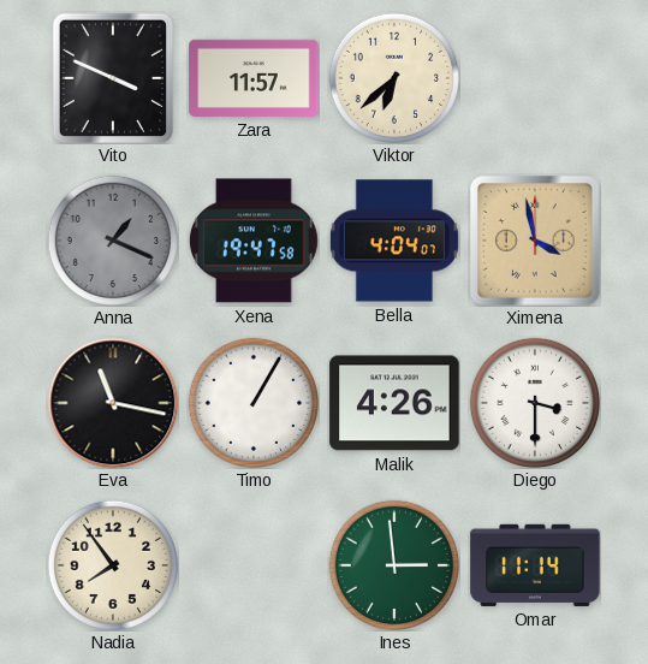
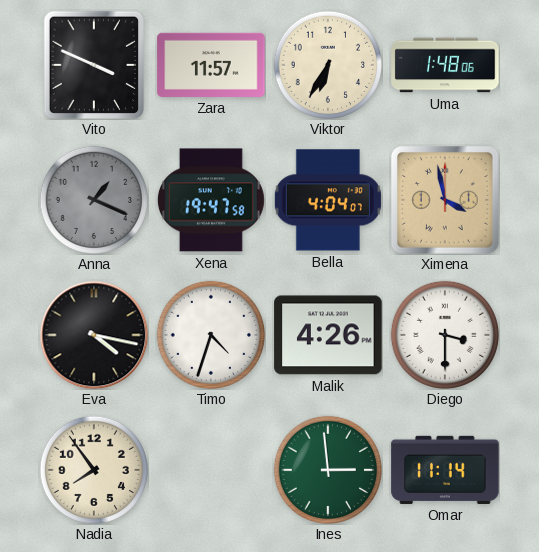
Viktor: 6:38 -> 6:35 (327, 64)
Uma: none -> 1:48 (445, 65)
Eva: 11:17 -> 4:17 (94, 335)
Timo: 1:05 -> 4:33 (210, 334)
